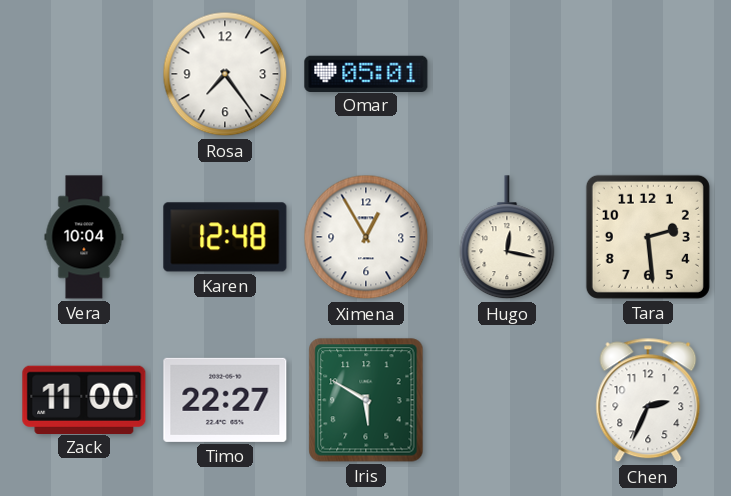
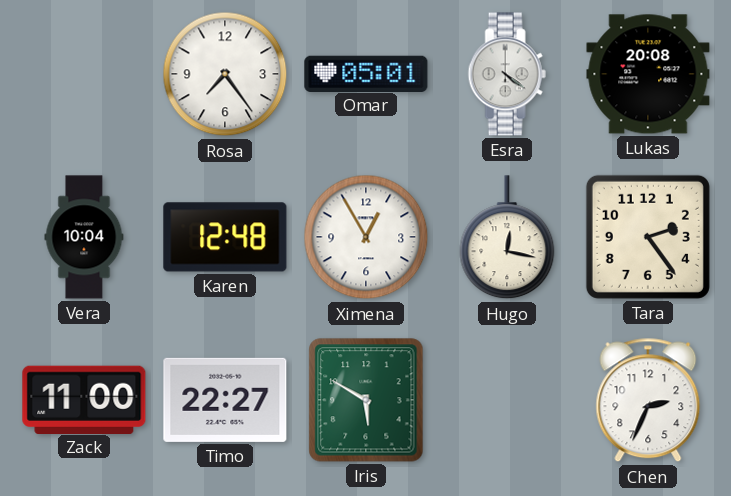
Esra: none -> 4:21 (507, 74)
Lukas: none -> 20:08 (648, 74)
Tara: 2:29 -> 2:24 (648, 237)
